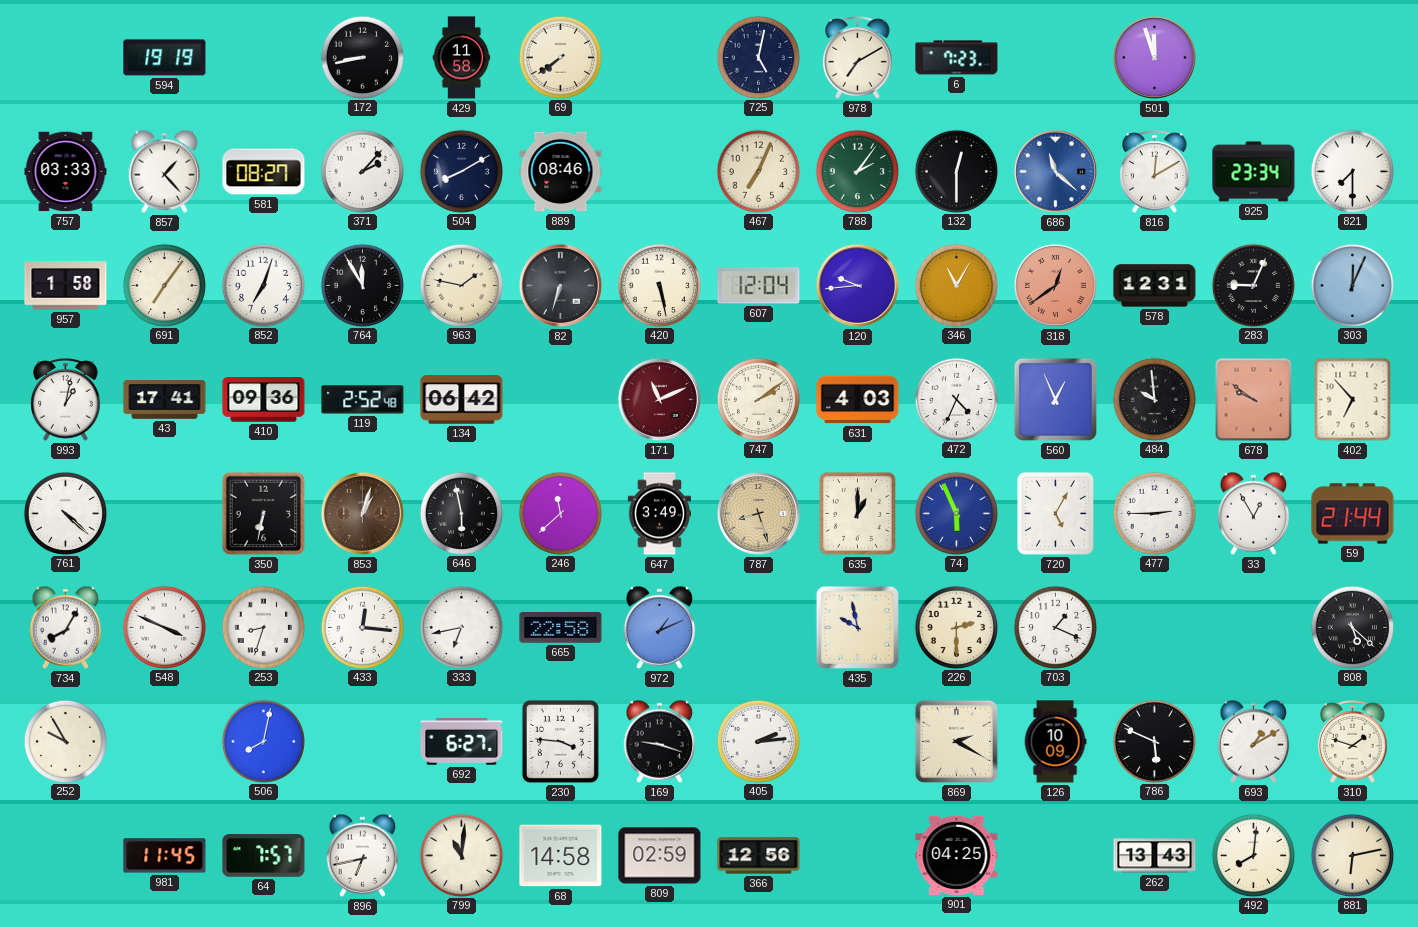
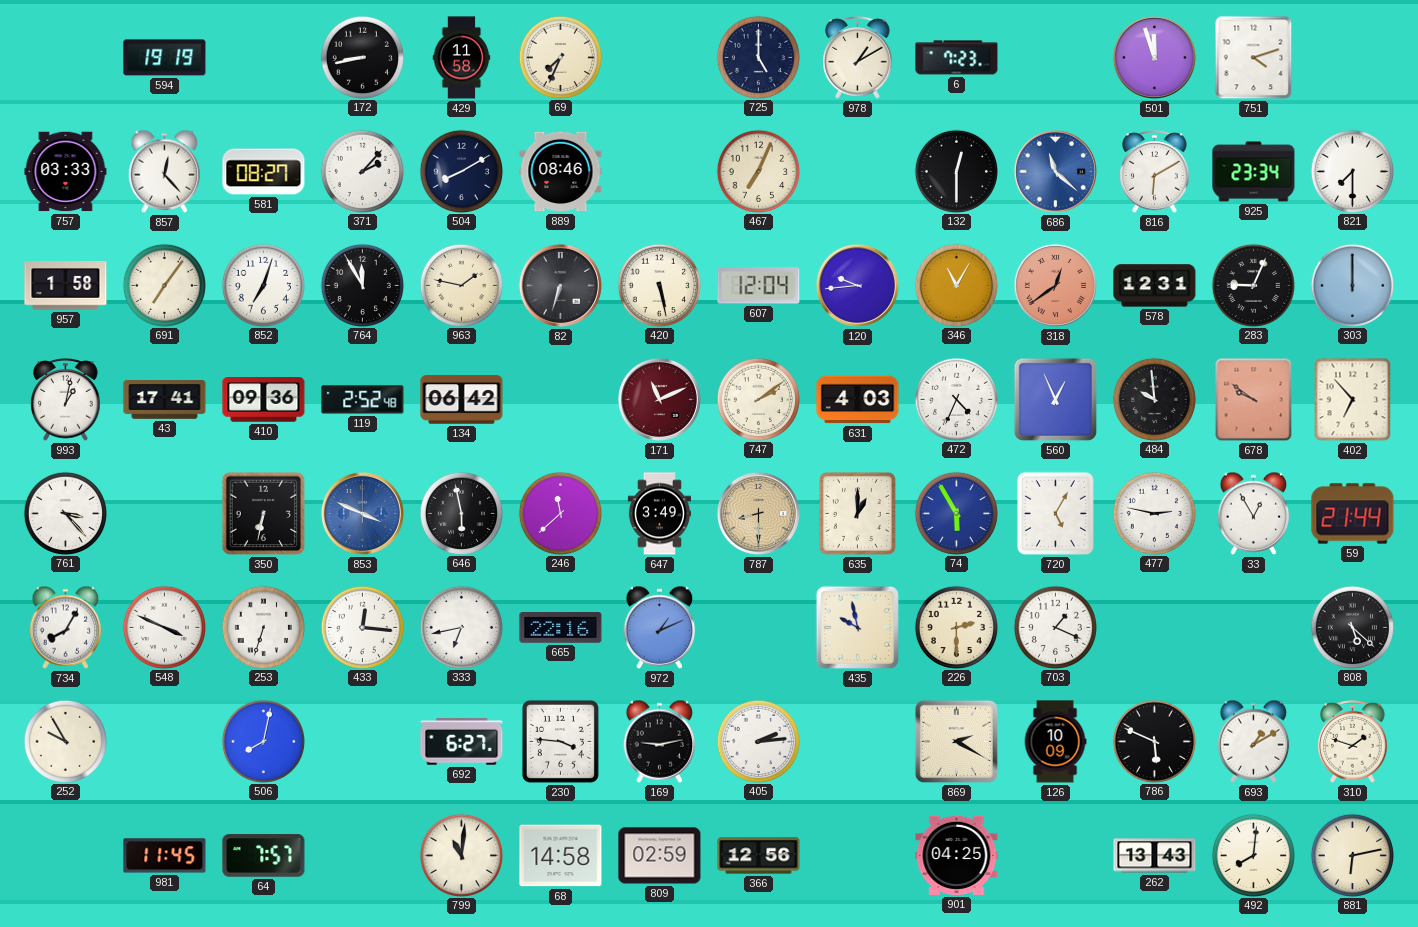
69: 7:39 -> 7:34 (560, 57)
725: 5:02 -> 5:00 (758, 57)
978: 7:10 -> 1:10 (858, 58)
751: none -> 4:12 (1254, 58)
857: 1:23 -> 12:23 (165, 171)
788: 2:06 -> none (857, 171)
816: 12:10 -> 6:10 (1155, 172)
303: 12:04 -> 12:00 (1352, 285)
761: 4:22 -> 3:23 (65, 513)
853: 1:03 -> 3:49 (362, 513)
853 dial: brown -> blue (362, 513)
787: 8:27 -> 8:30 (758, 513)
74: 5:56 -> 5:55 (956, 513)
477: 2:45 -> 2:47 (1154, 513)
253: 8:33 -> 6:33 (263, 627)
665: 22:58 -> 22:16 (561, 628)
169: 9:18 -> 9:13 (660, 741)
896: 6:43 -> none (363, 855)
